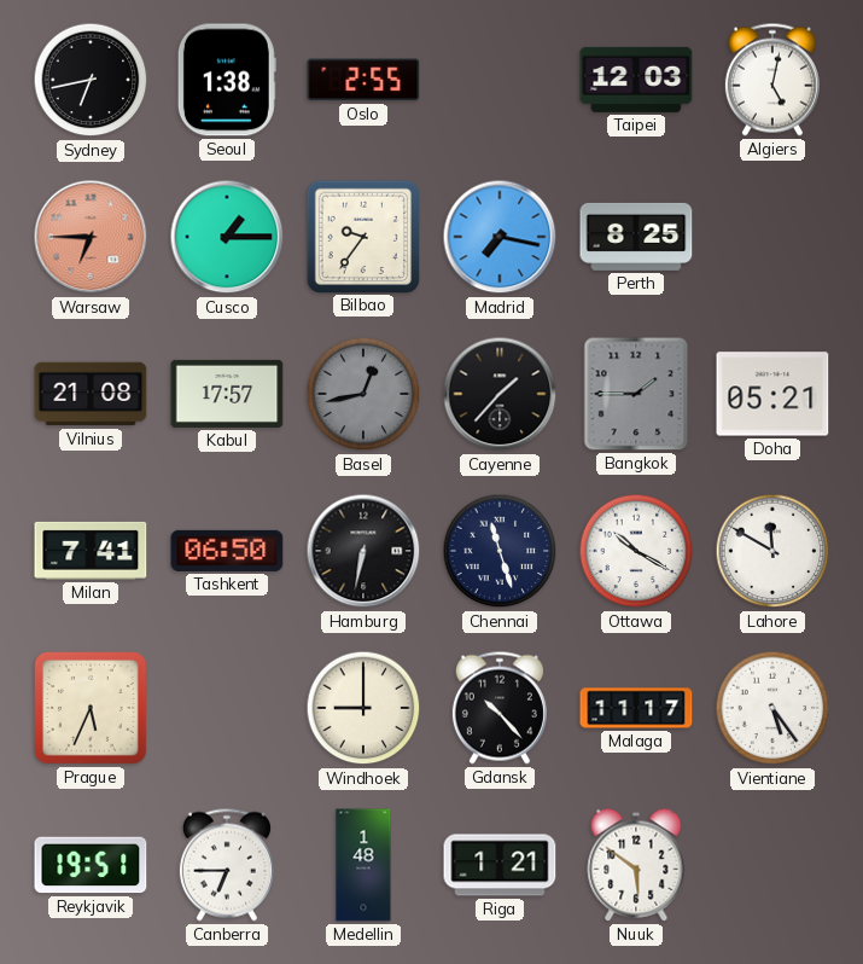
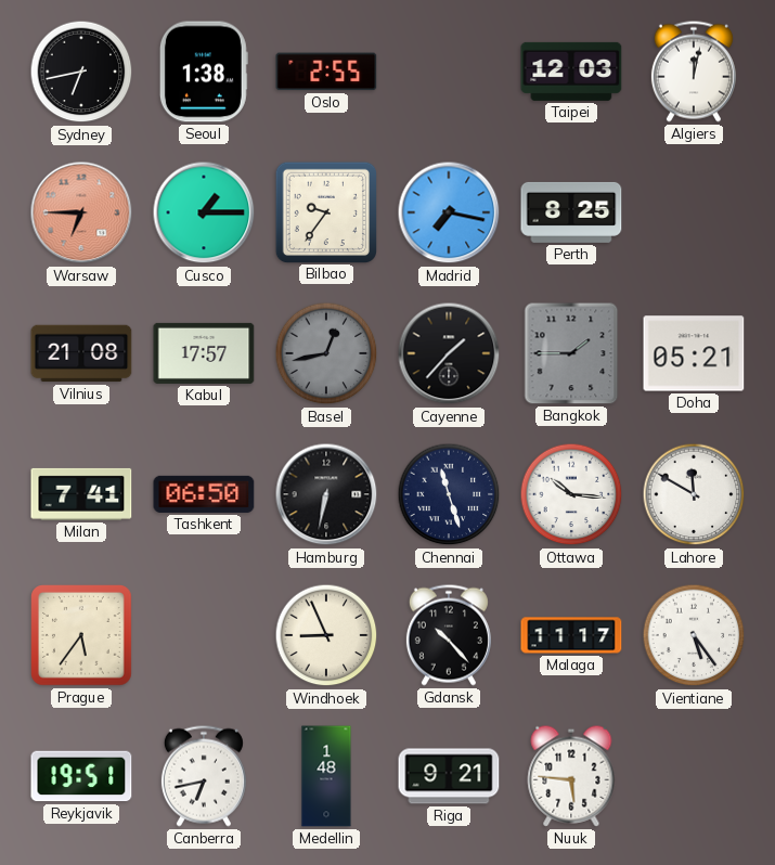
Algiers: 5:02 -> 12:02 (694, 72)
Ottawa: 10:20 -> 10:16 (571, 494)
Prague: 5:34 -> 5:36 (82, 636)
Windhoek: 9:00 -> 8:56 (326, 635)
Canberra: 6:45 -> 6:43 (204, 776)
Riga: 1:21 -> 9:21 (449, 776)
Nuuk: 5:51 -> 5:46 (571, 776)
